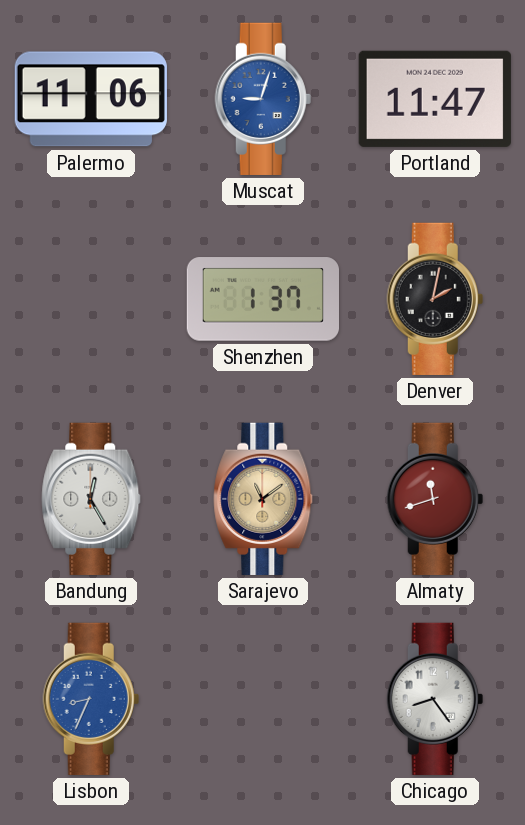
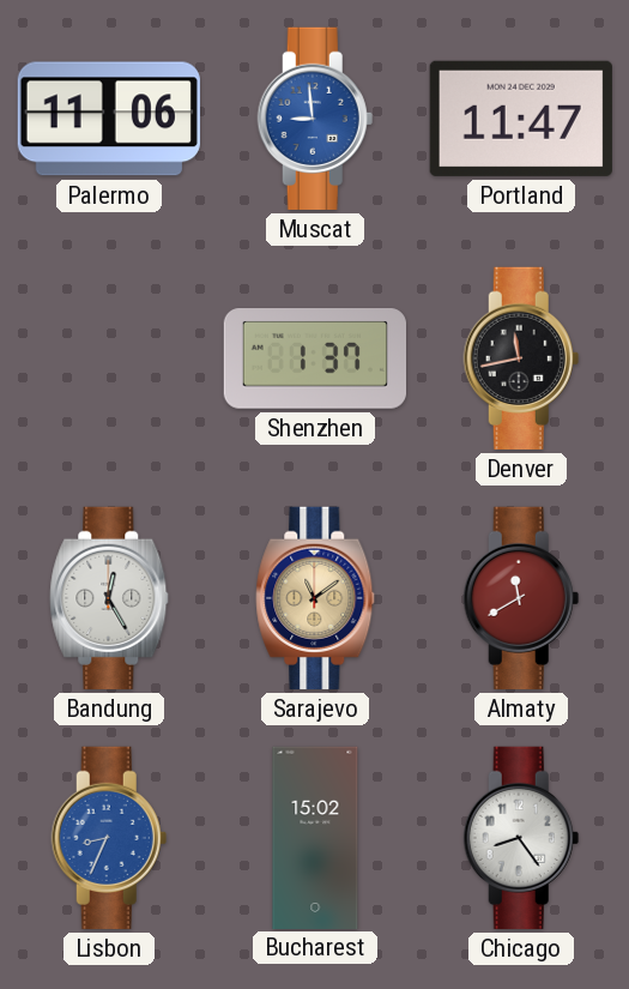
Muscat: 9:03 -> 8:59 (315, 119)
Denver: 2:02 -> 11:43 (521, 358)
Almaty: 11:42 -> 11:40 (521, 598)
Bucharest: none -> 15:02 (315, 837)
